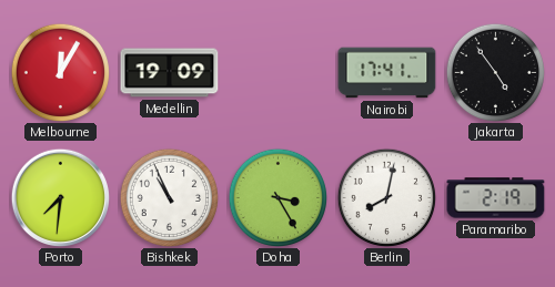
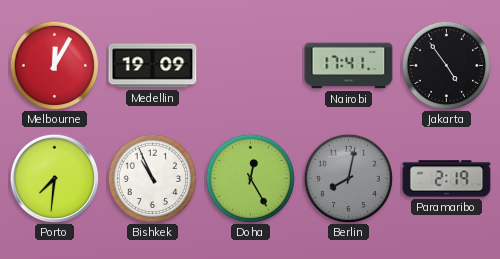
Doha: 3:25 -> 12:25 (250, 178)
Berlin dial: white -> grey (348, 178)
